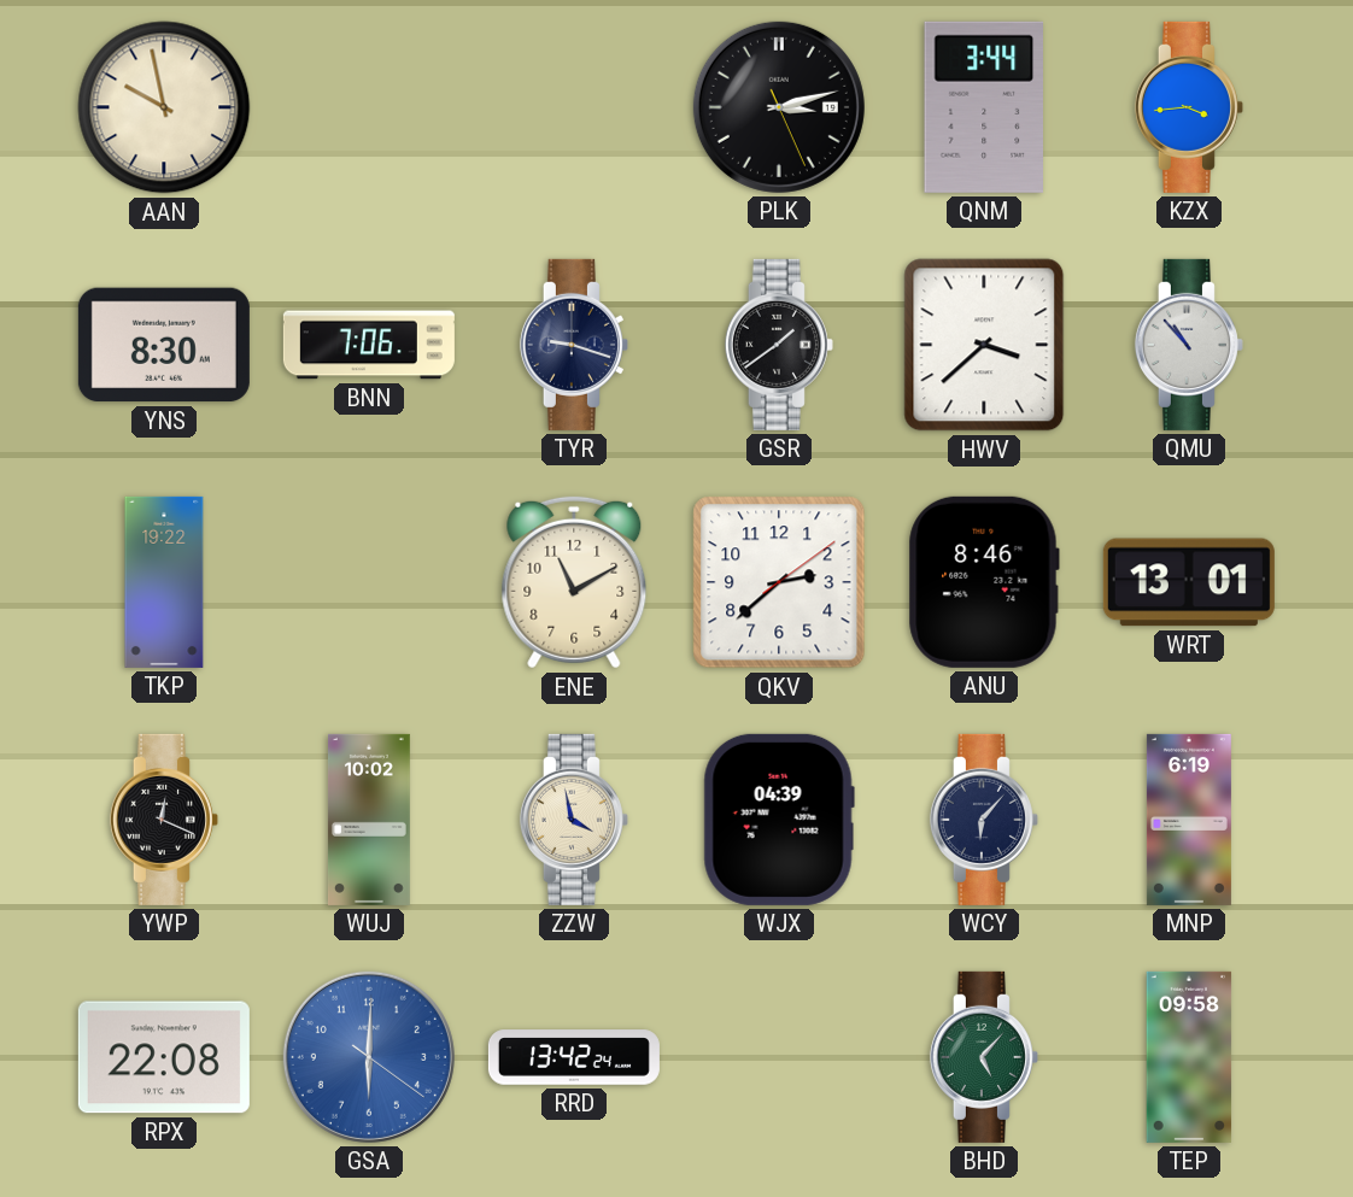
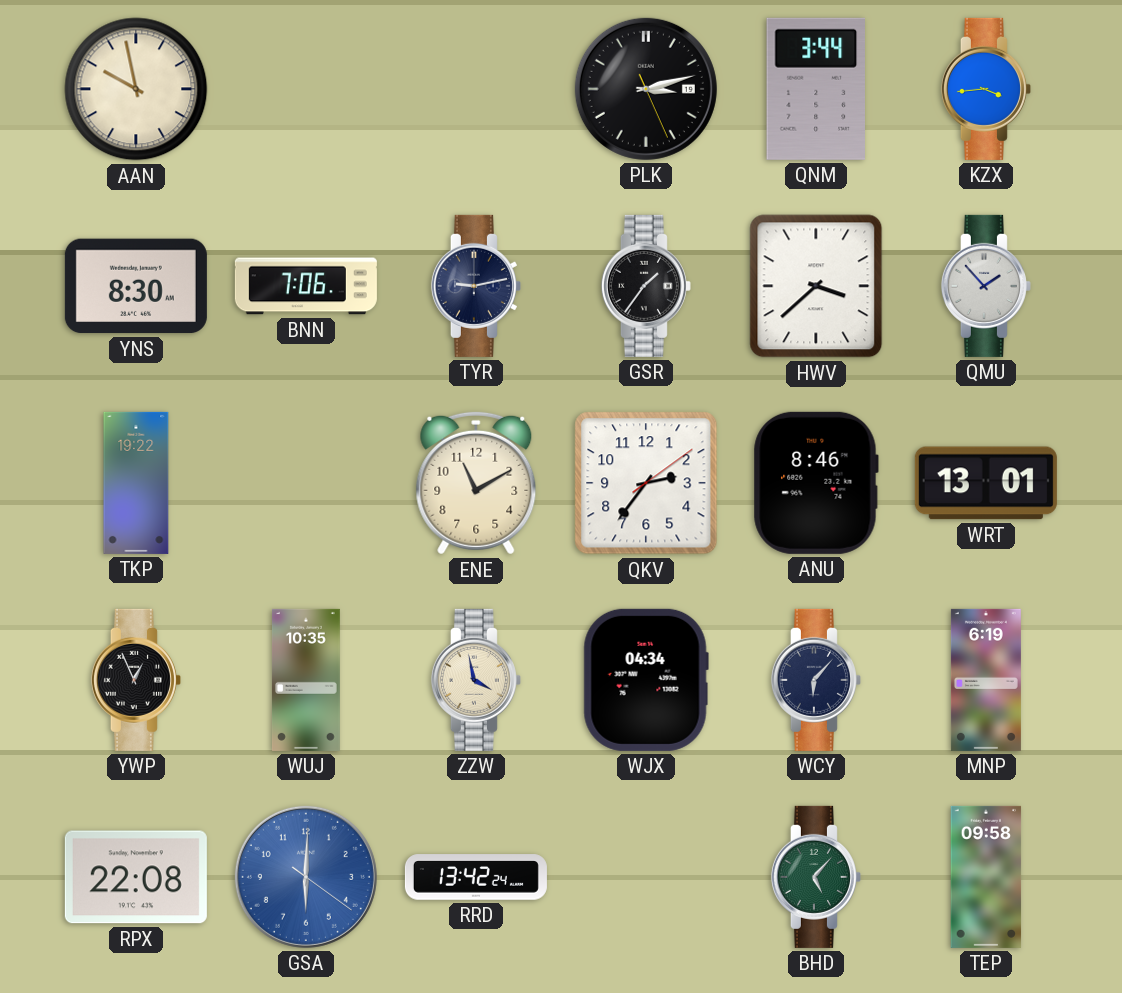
TYR: 9:18 -> 9:13 (476, 286)
GSR: 1:39 -> 1:36 (646, 286)
QMU: 10:53 -> 1:53 (986, 286)
QKV: 2:38 -> 2:36 (646, 483)
YWP: 12:19 -> 12:56 (136, 680)
WUJ: 10:02 -> 10:35 (306, 680)
WJX: 04:39 -> 04:34 (646, 680)
